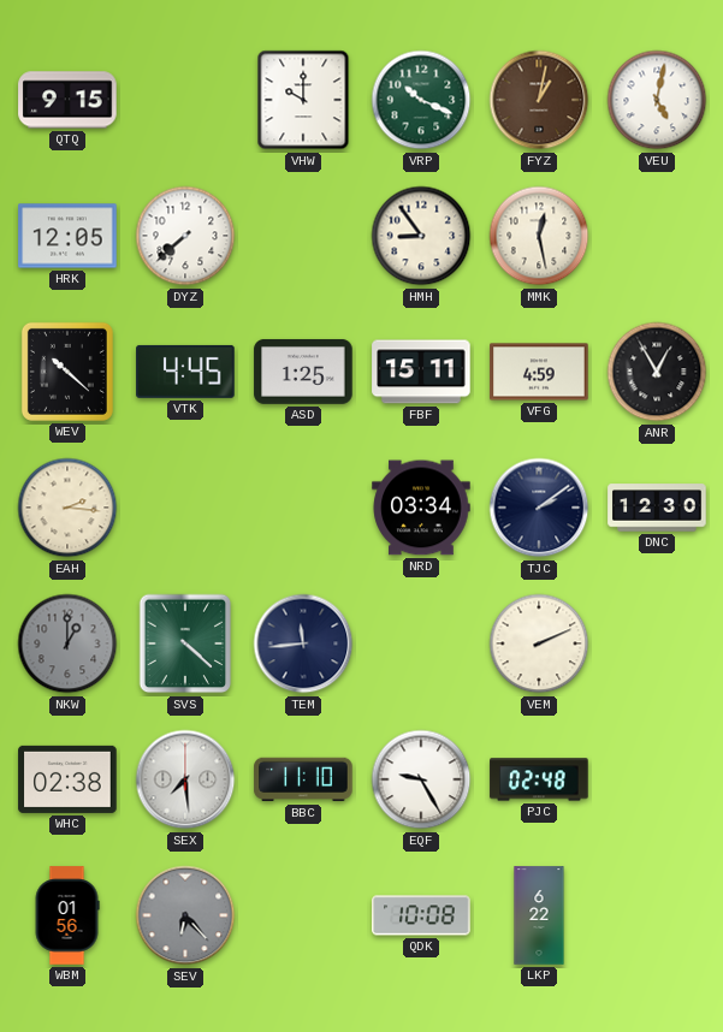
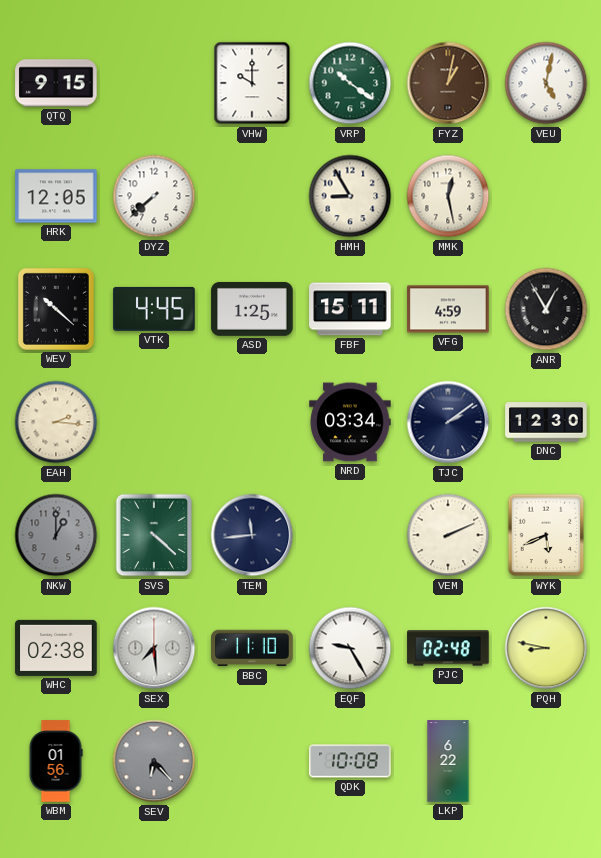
VRP: 10:19 -> 10:21 (350, 83)
HMH: 8:54 -> 8:55 (350, 196)
WYK: none -> 5:41 (546, 535)
PQH: none -> 8:47 (546, 648)
